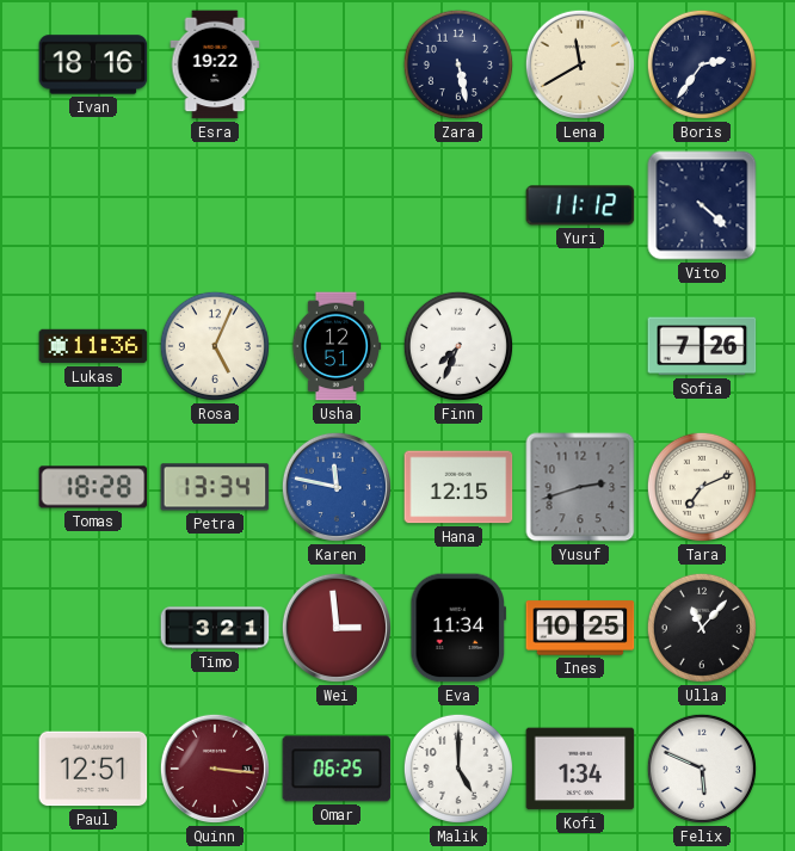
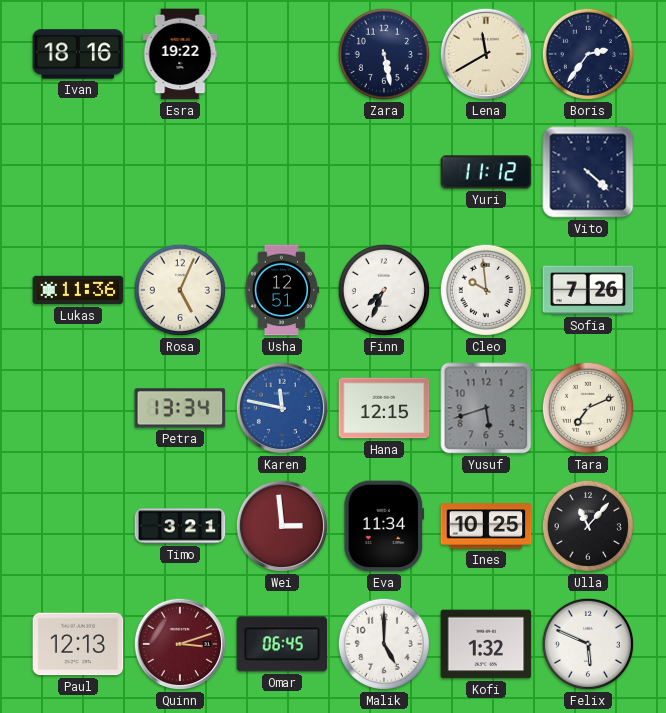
Cleo: none -> 9:59 (486, 290)
Tomas: 18:28 -> none (93, 487)
Yusuf: 2:42 -> 5:42 (486, 408)
Paul: 12:51 -> 12:13 (78, 644)
Quinn: 3:16 -> 3:12 (180, 644)
Omar: 06:25 -> 06:45 (282, 644)
Kofi: 1:34 -> 1:32 (486, 644)
